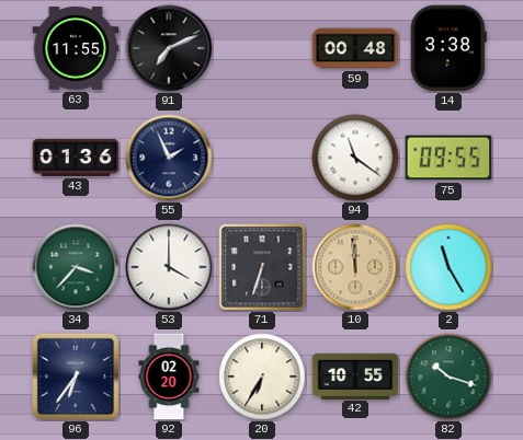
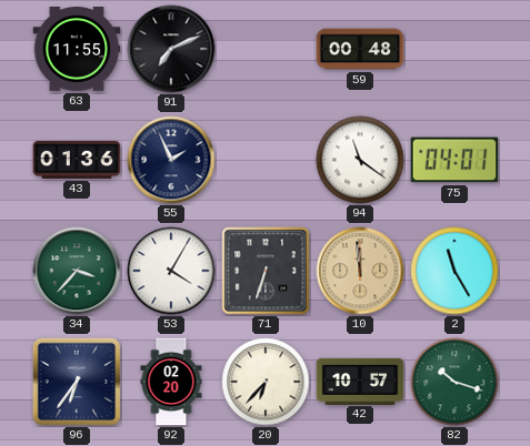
14: 3:38 -> none (448, 48)
75: 09:55 -> 04:01 (454, 160)
53: 4:00 -> 4:05 (171, 271)
20: 6:35 -> 6:37 (266, 382)
42: 10:55 -> 10:57 (360, 381)
